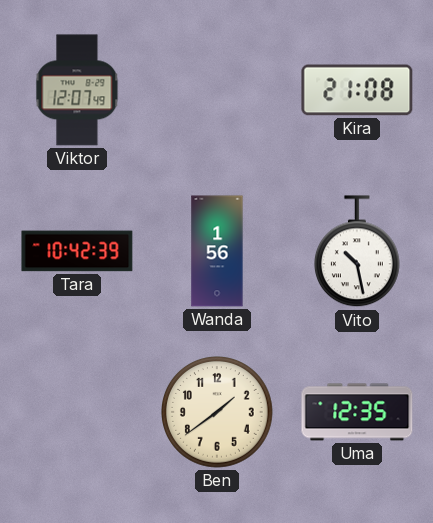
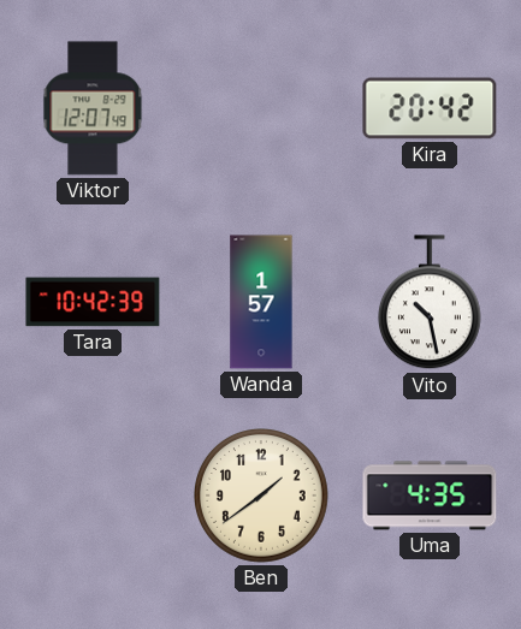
Kira: 21:08 -> 20:42 (430, 108)
Wanda: 1:56 -> 1:57 (261, 302)
Uma: 12:35 -> 4:35 (430, 496)
